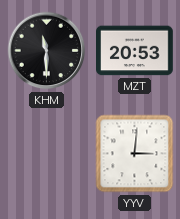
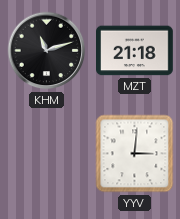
KHM: 11:30 -> 11:12 (47, 51)
MZT: 20:53 -> 21:18 (135, 51)
